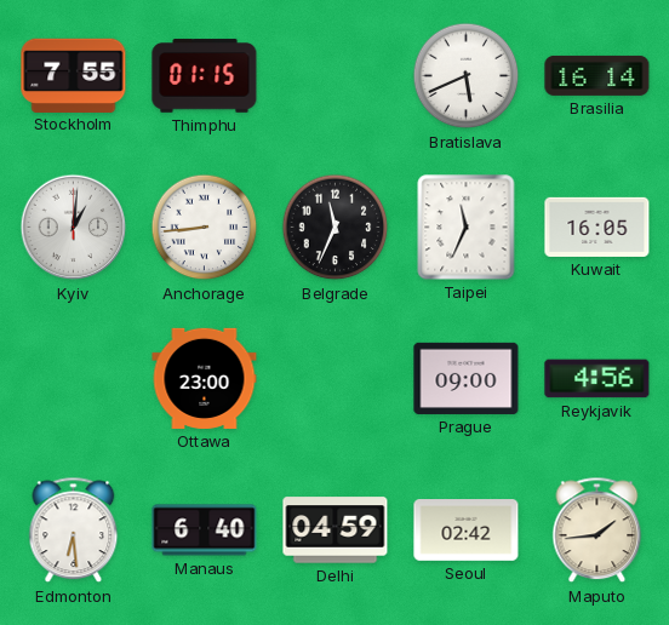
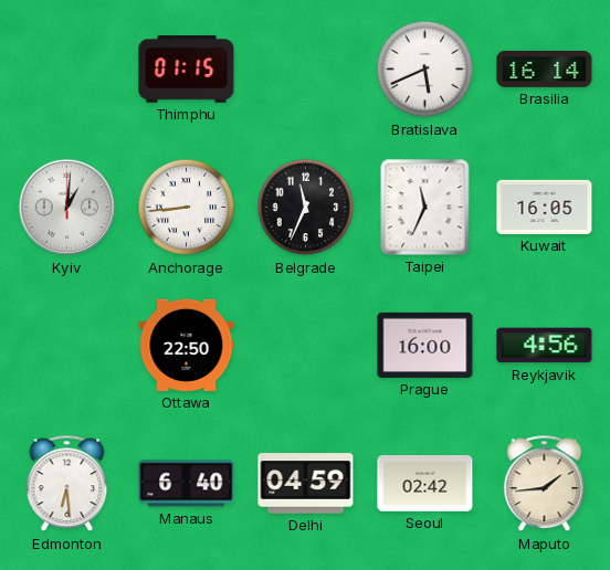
Stockholm: 7:55 -> none (74, 75)
Ottawa: 23:00 -> 22:50 (187, 345)
Prague: 09:00 -> 16:00 (425, 345)
